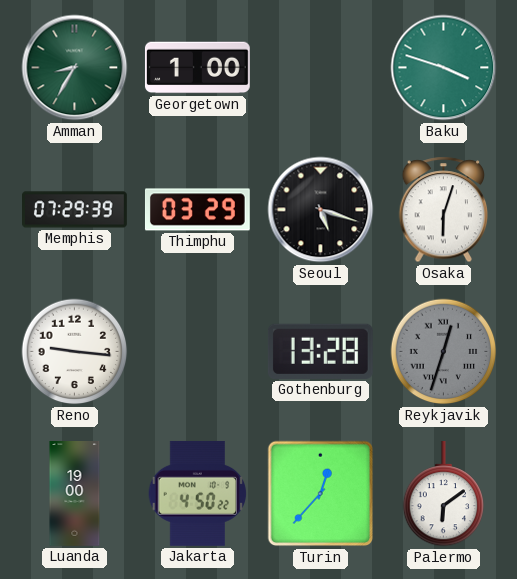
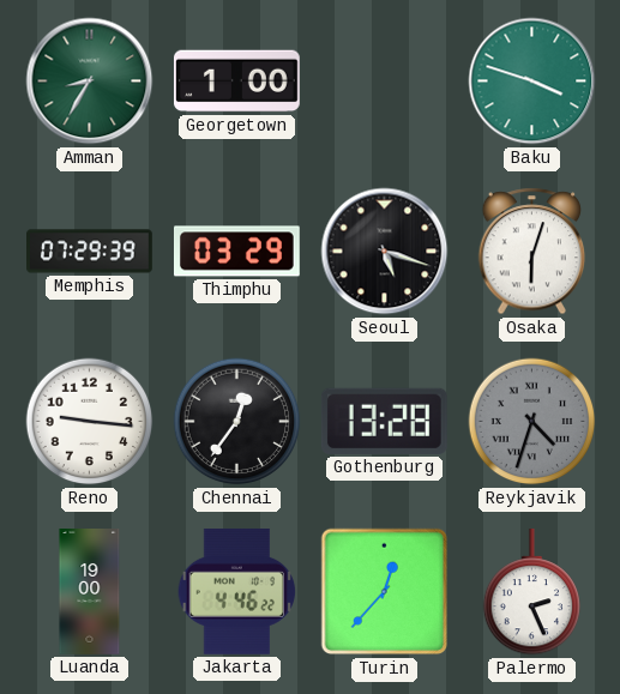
Chennai: none -> 12:36 (237, 422)
Reykjavik: 12:33 -> 4:33 (532, 422)
Jakarta: 4:50 -> 4:46 (237, 591)
Palermo: 6:09 -> 2:26 (532, 592)
